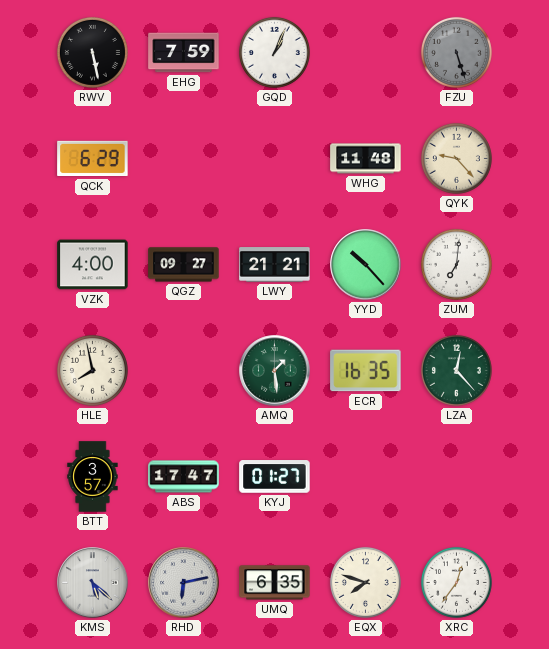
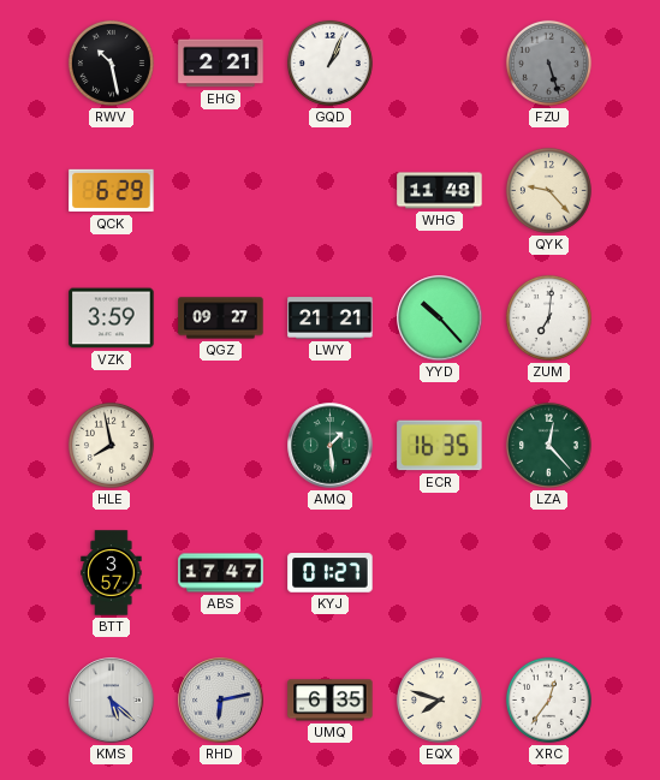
RWV: 5:28 -> 10:28 (111, 62)
EHG: 7:59 -> 2:21 (221, 64)
VZK: 4:00 -> 3:59 (112, 318)
